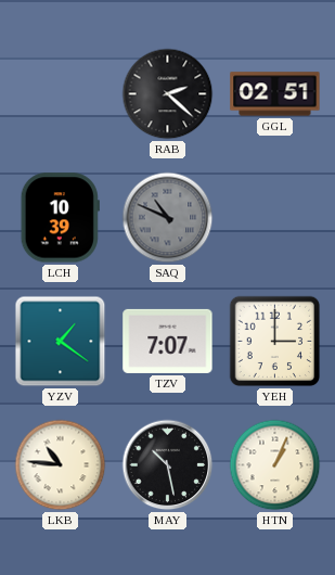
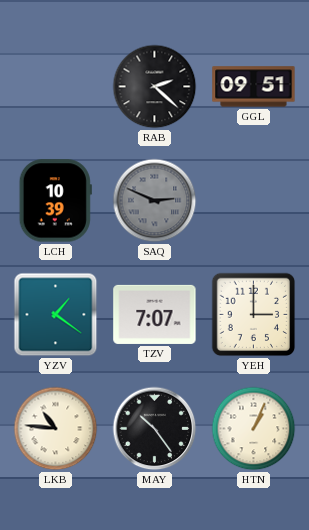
GGL: 02:51 -> 09:51 (254, 87)
SAQ: 10:49 -> 2:49 (155, 201)
MAY: 10:28 -> 10:24 (155, 429)
